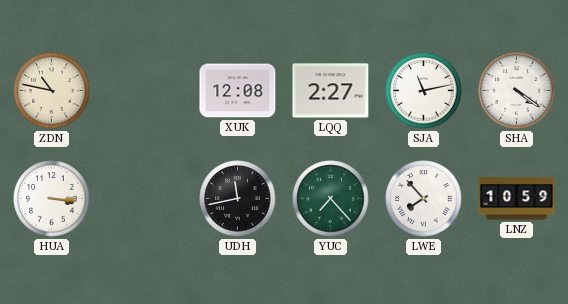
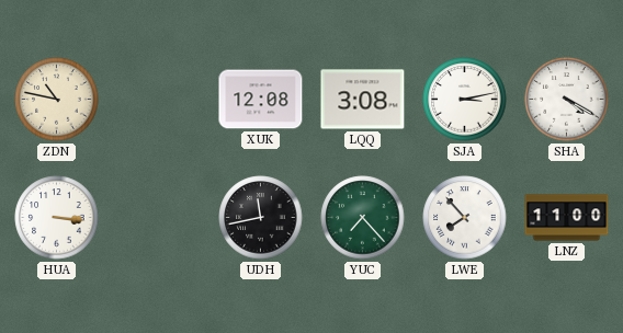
LQQ: 2:27 -> 3:08 (363, 100)
SJA: 11:13 -> 3:13 (465, 100)
SHA: 4:21 -> 4:20 (567, 100)
LNZ: 10:59 -> 11:00 (567, 218)
